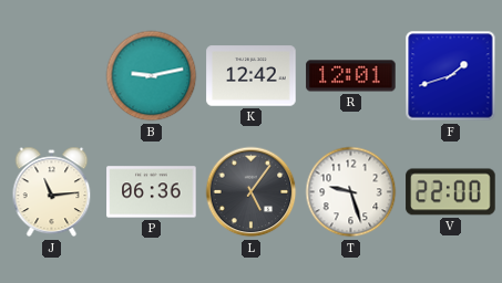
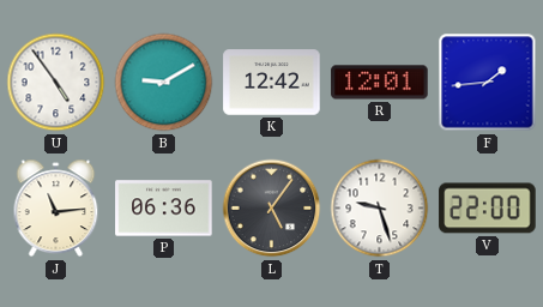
U: none -> 4:54 (56, 83)
B: 9:13 -> 9:10 (164, 83)
F: 1:42 -> 1:44 (488, 83)
